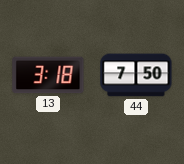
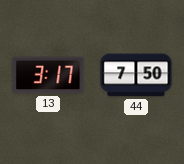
13: 3:18 -> 3:17 (48, 75)
